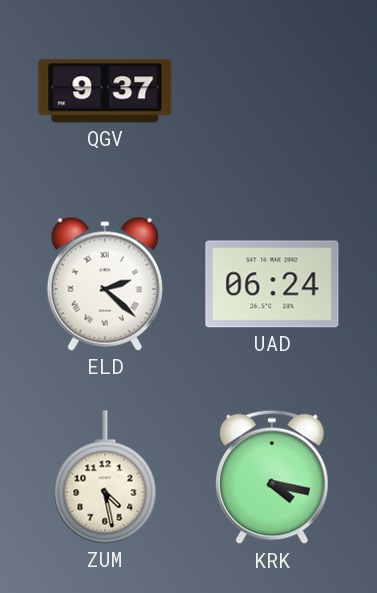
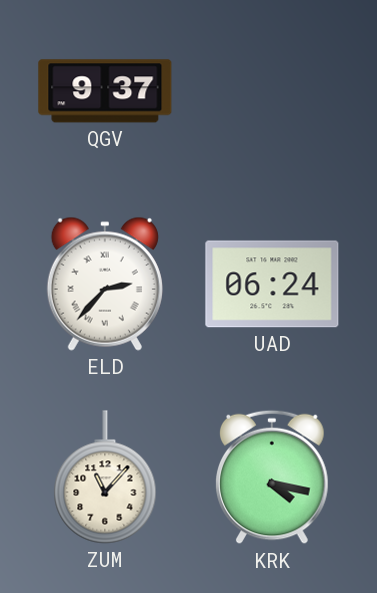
ELD: 2:22 -> 2:37 (105, 284)
ZUM: 4:28 -> 11:07 (105, 477)
